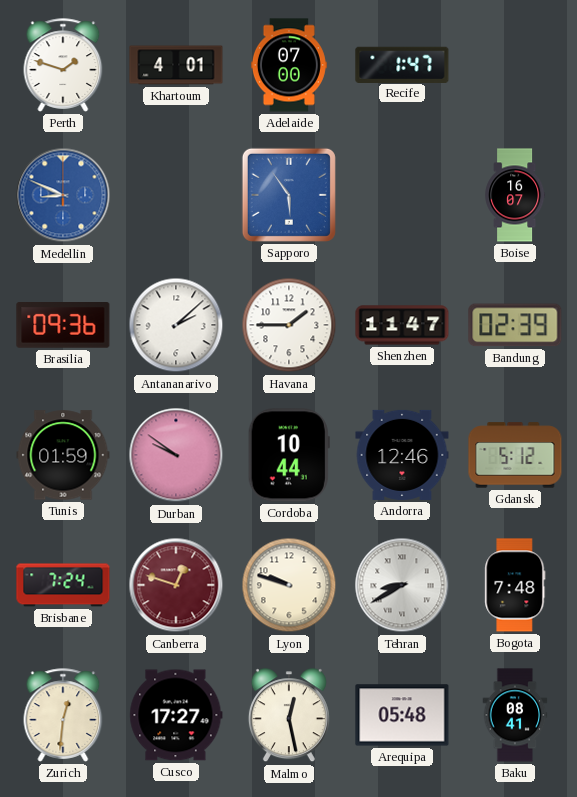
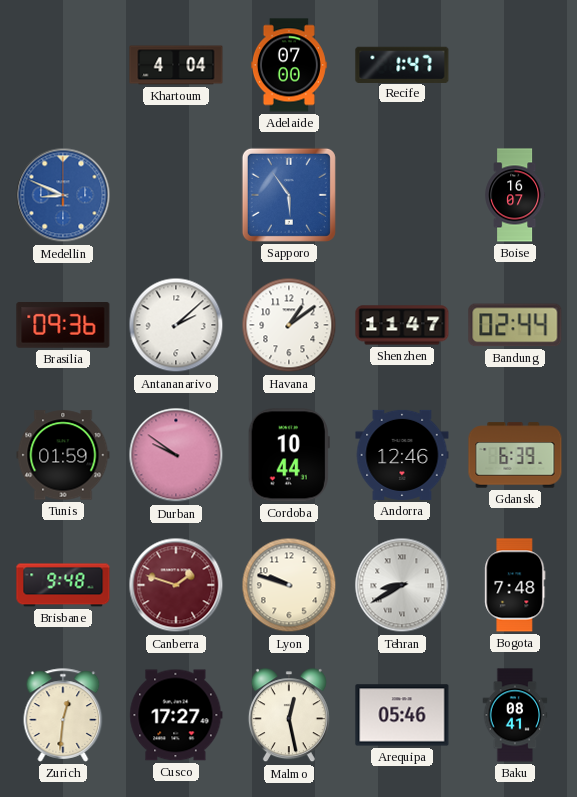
Perth: 1:48 -> none (63, 65)
Khartoum: 4:01 -> 4:04 (176, 65)
Havana: 1:45 -> 1:09 (289, 325)
Bandung: 02:39 -> 02:44 (515, 325)
Gdansk: 5:12 -> 6:39 (515, 455)
Brisbane: 7:24 -> 9:48 (63, 585)
Canberra: 12:48 -> 1:48 (176, 585)
Arequipa: 05:48 -> 05:46 (402, 715)
